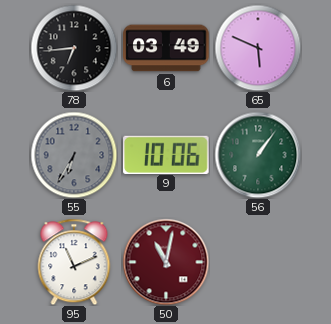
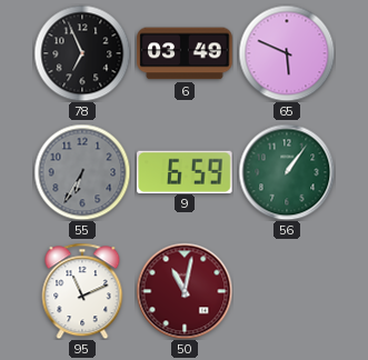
78: 6:44 -> 6:56 (82, 53)
9: 10:06 -> 6:59 (185, 171)
